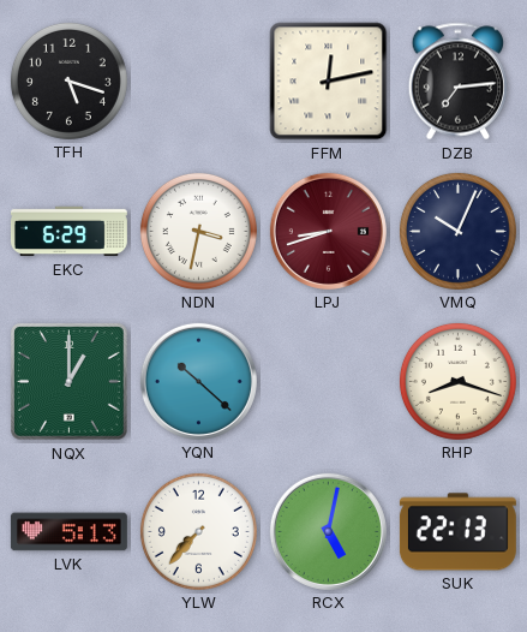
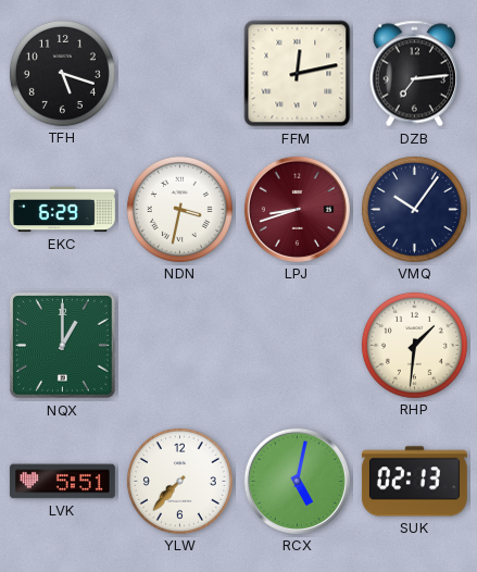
VMQ: 10:04 -> 10:06 (414, 209)
YQN: 10:22 -> none (198, 381)
RHP: 8:18 -> 1:31 (414, 345)
LVK: 5:13 -> 5:51 (62, 482)
SUK: 22:13 -> 02:13 (414, 482)
